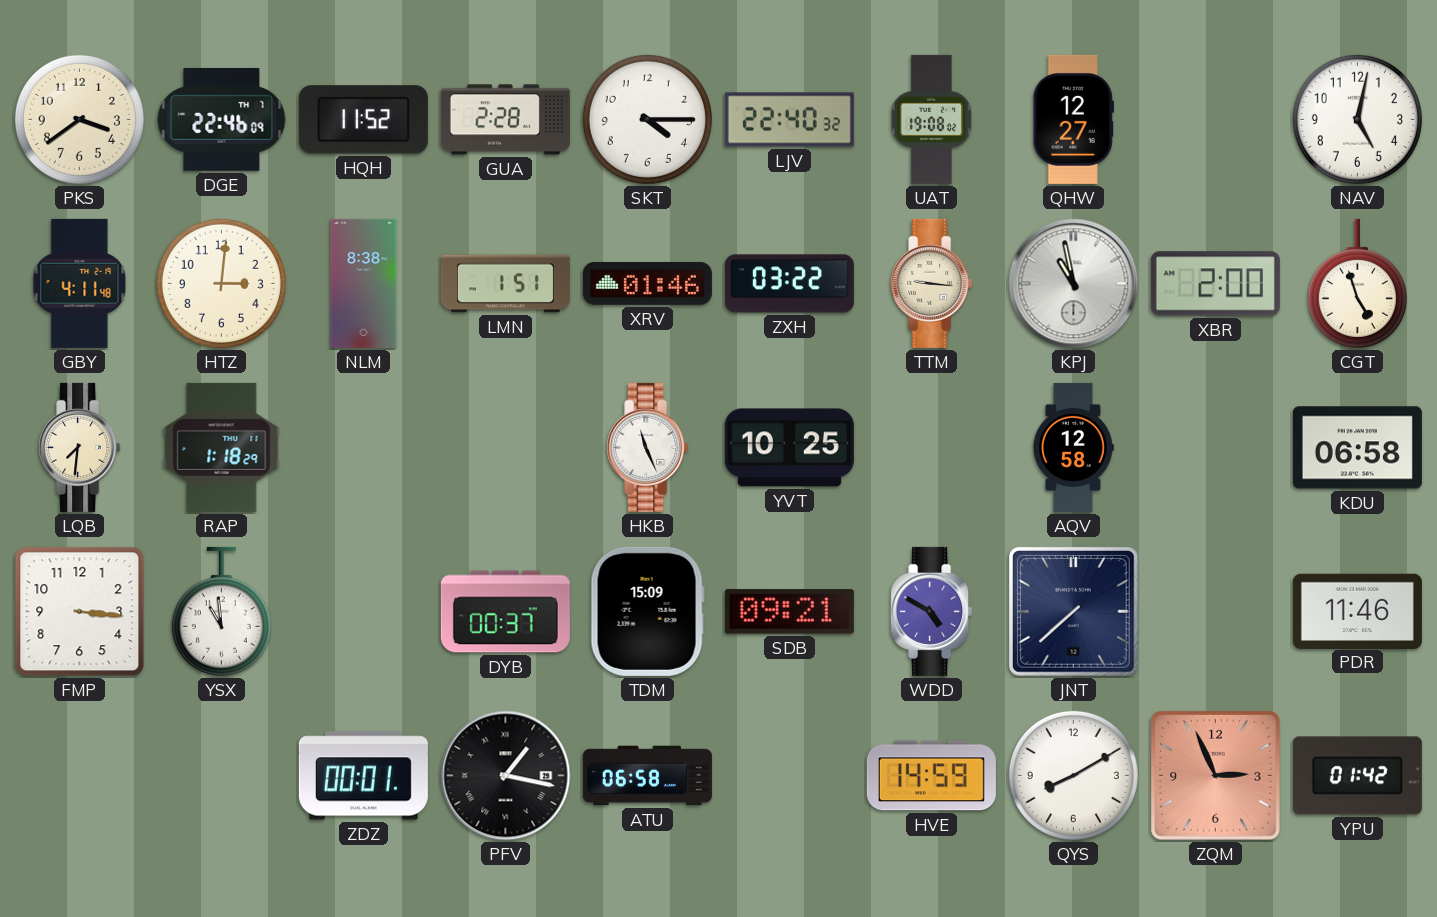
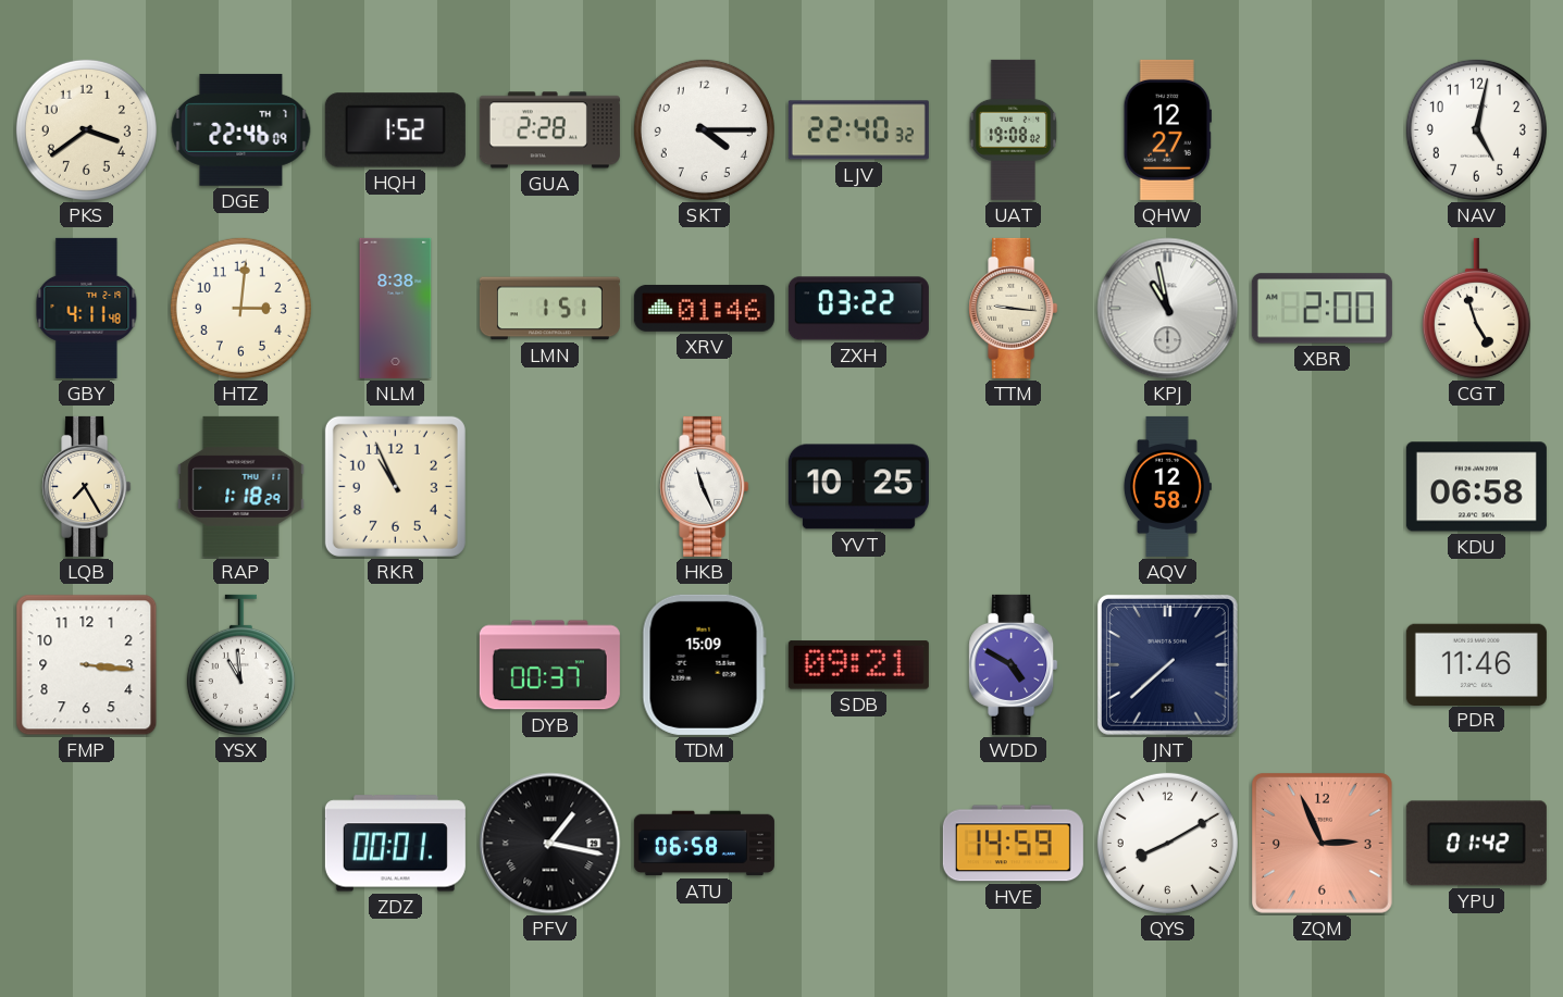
HQH: 11:52 -> 1:52 (395, 130)
LQB: 7:31 -> 7:25 (87, 486)
RKR: none -> 10:56 (395, 486)
